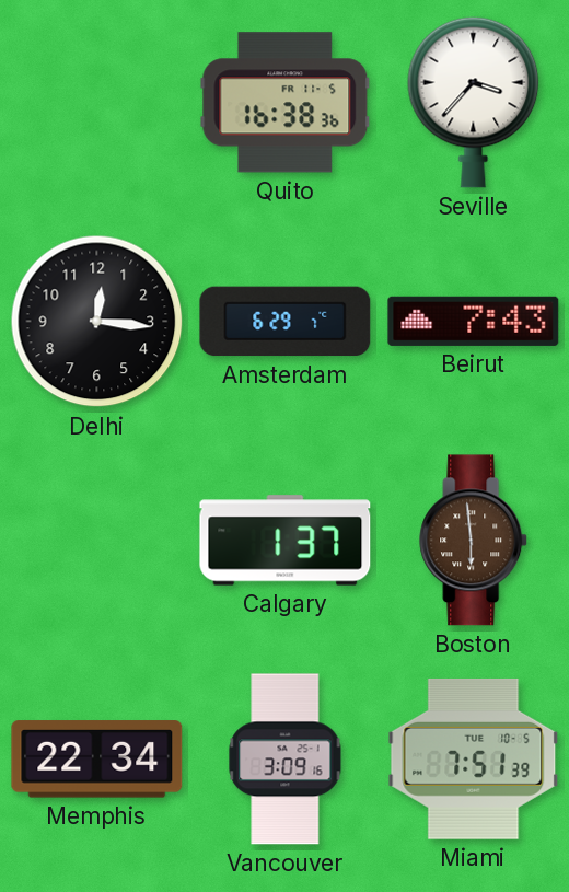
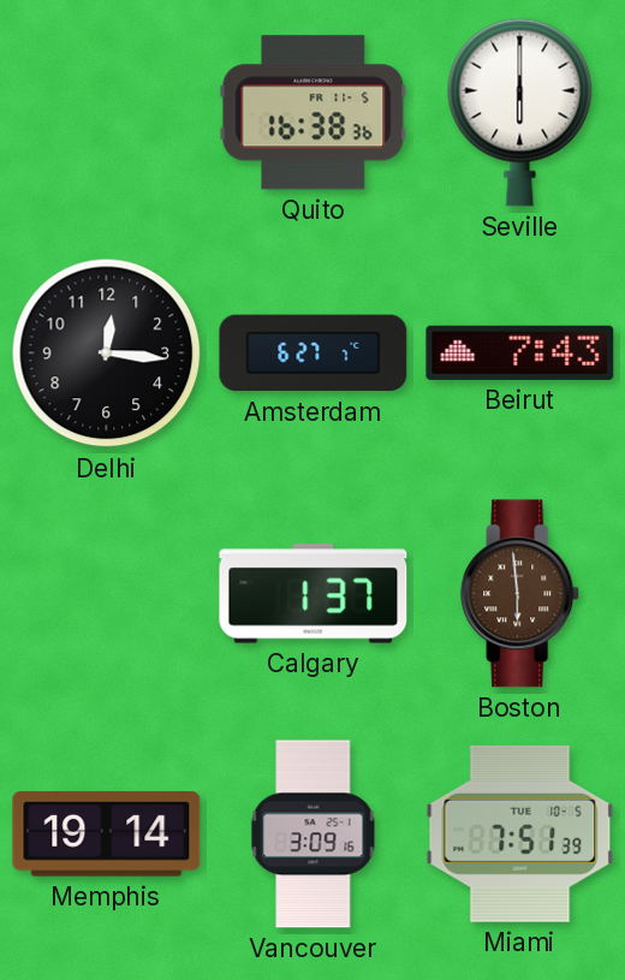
Seville: 3:37 -> 6:00 (520, 112)
Amsterdam: 6:29 -> 6:27 (314, 354)
Memphis: 22:34 -> 19:14 (107, 835)
